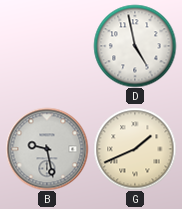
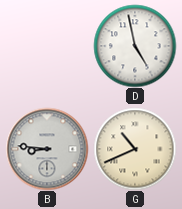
B: 9:28 -> 8:46 (47, 149)
G: 1:41 -> 10:41 (135, 149)
